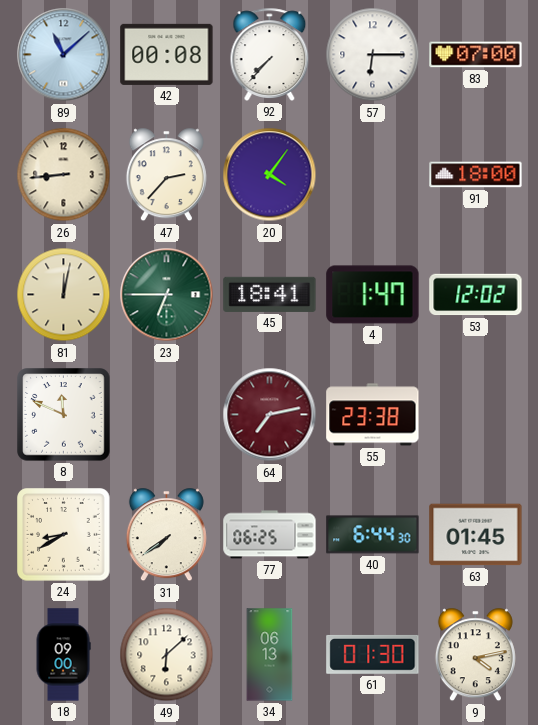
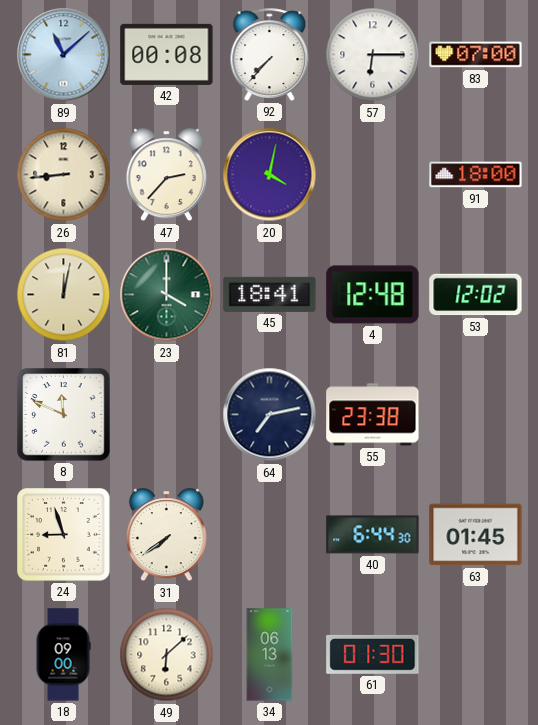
20: 4:06 -> 4:02 (270, 175)
23: 6:45 -> 4:00 (167, 295)
4: 1:47 -> 12:48 (373, 295)
64 dial: burgundy -> navy (270, 415)
24: 8:40 -> 8:57 (64, 535)
77: 06:25 -> none (270, 535)
9: 4:13 -> none (475, 655)
